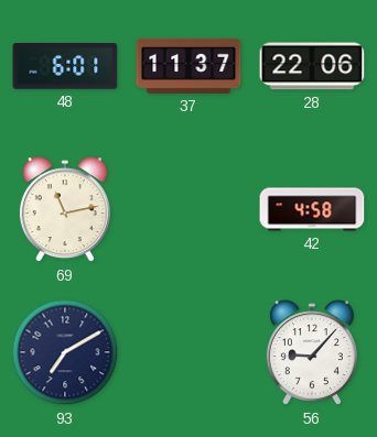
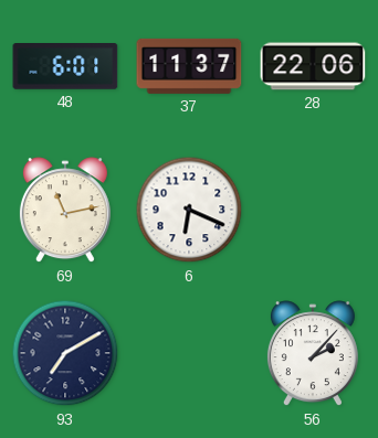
6: none -> 6:19 (189, 210)
42: 4:58 -> none (312, 209)
56: 9:07 -> 2:07 (313, 354)
